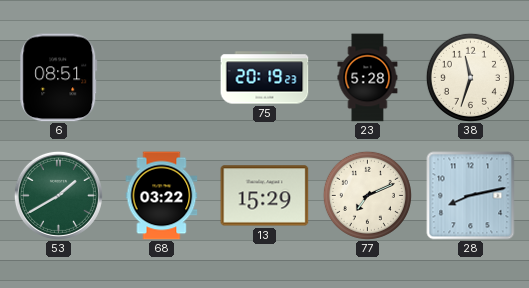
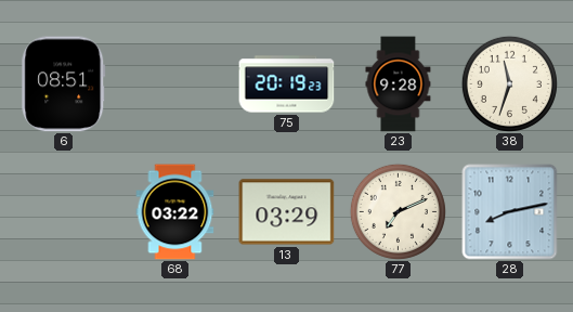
23: 5:28 -> 9:28 (399, 84)
53: 1:40 -> none (58, 195)
13: 15:29 -> 03:29 (287, 212)
